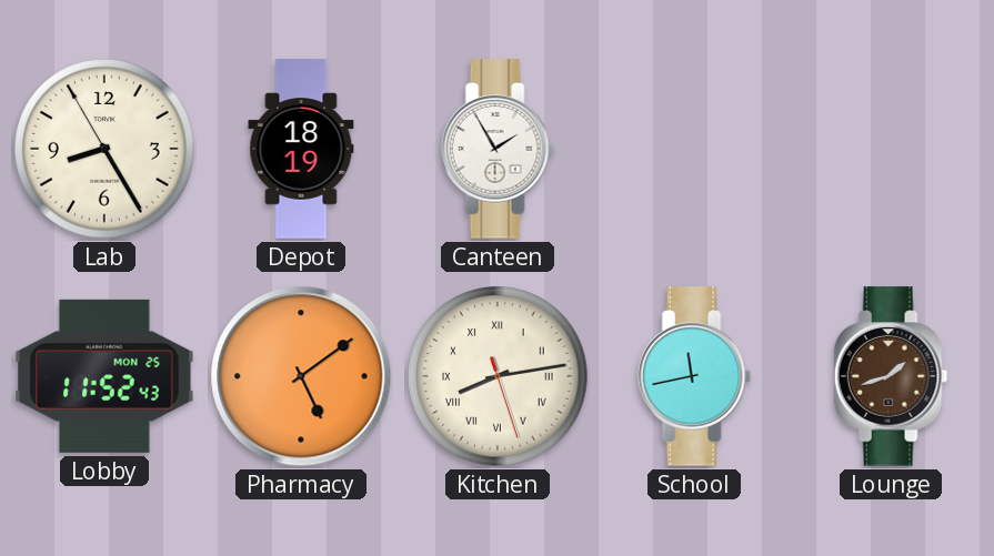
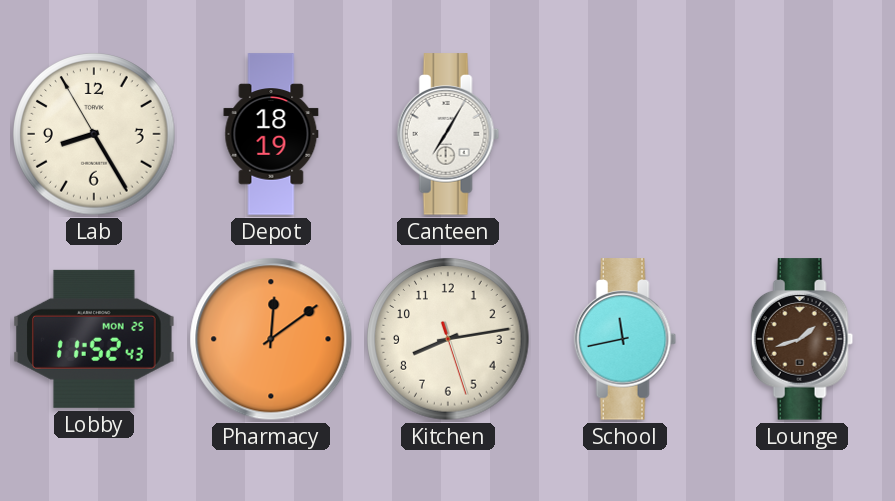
Canteen: 1:55 -> 7:05 (448, 134)
Pharmacy: 5:09 -> 12:09 (271, 339)
Kitchen numerals: Roman -> Arabic (448, 339)
